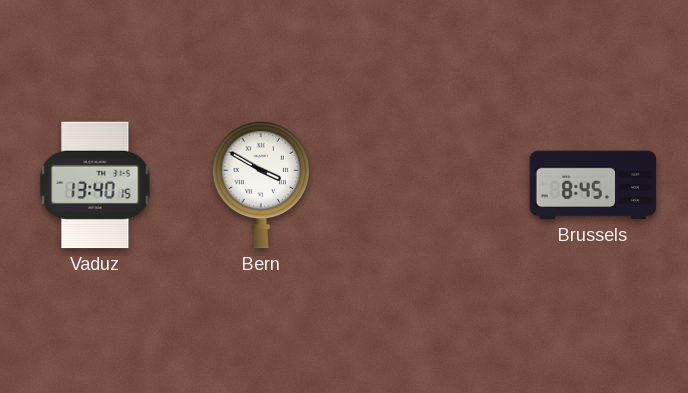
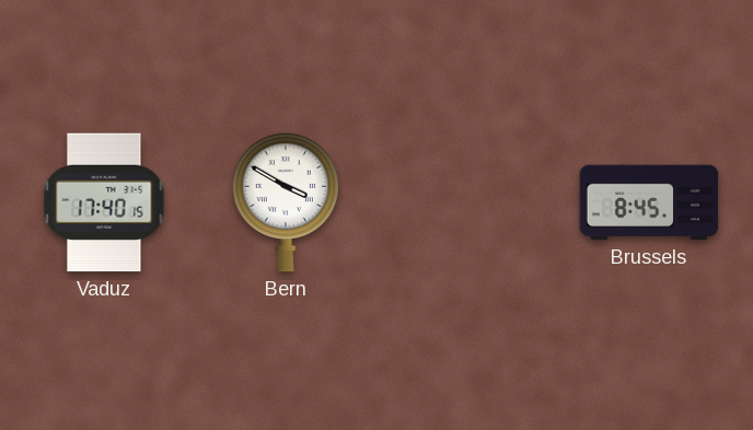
Vaduz: 13:40 -> 17:40 (104, 202)
